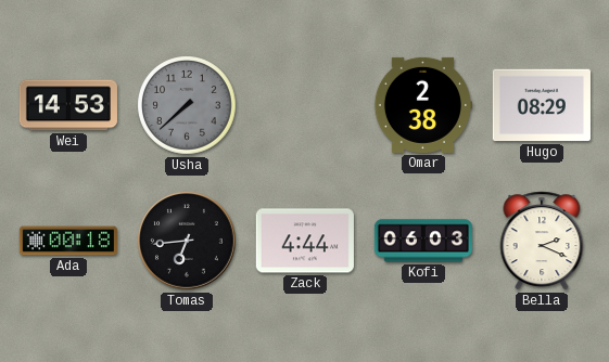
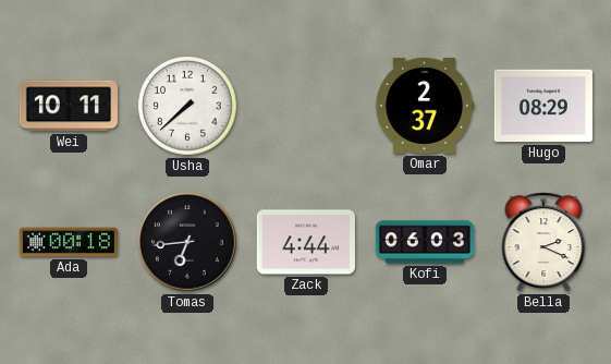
Wei: 14:53 -> 10:11 (69, 106)
Usha dial: grey -> white (187, 106)
Omar: 2:38 -> 2:37 (424, 106)
